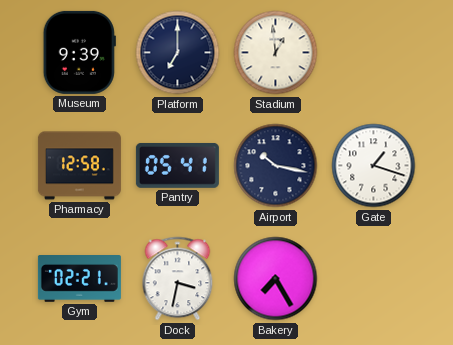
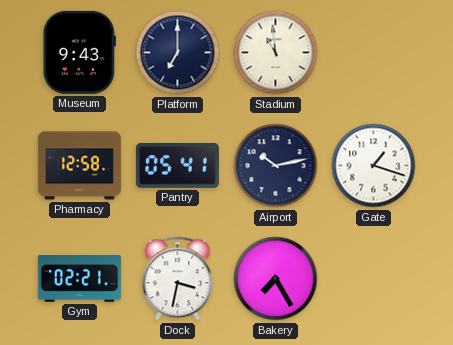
Museum: 9:39 -> 9:43 (79, 52)
Stadium: 12:59 -> 10:59 (276, 53)
Airport: 10:17 -> 10:13 (276, 166)
